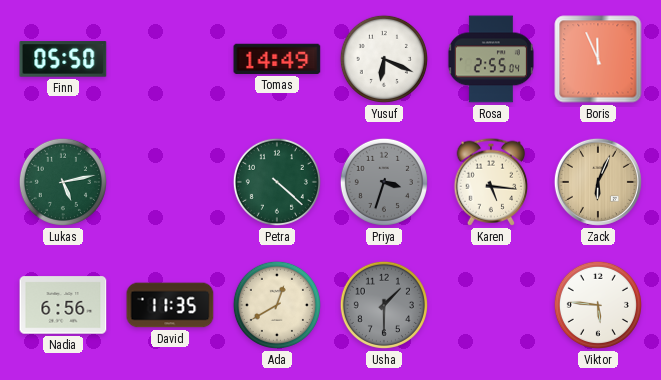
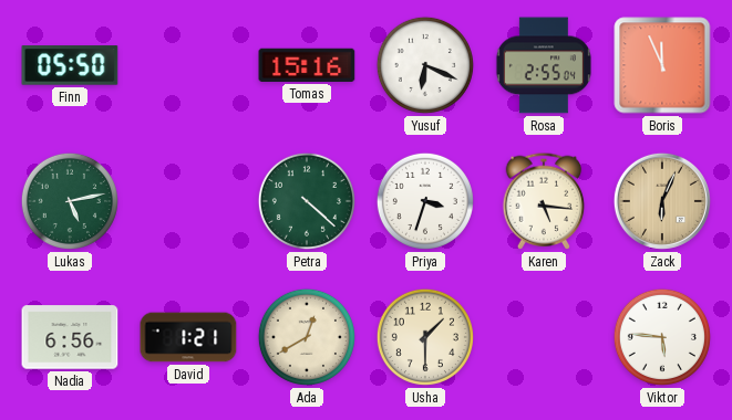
Tomas: 14:49 -> 15:16 (307, 65)
Priya dial: grey -> white (425, 201)
David: 11:35 -> 1:21 (188, 337)
Usha dial: grey -> cream (425, 337)
